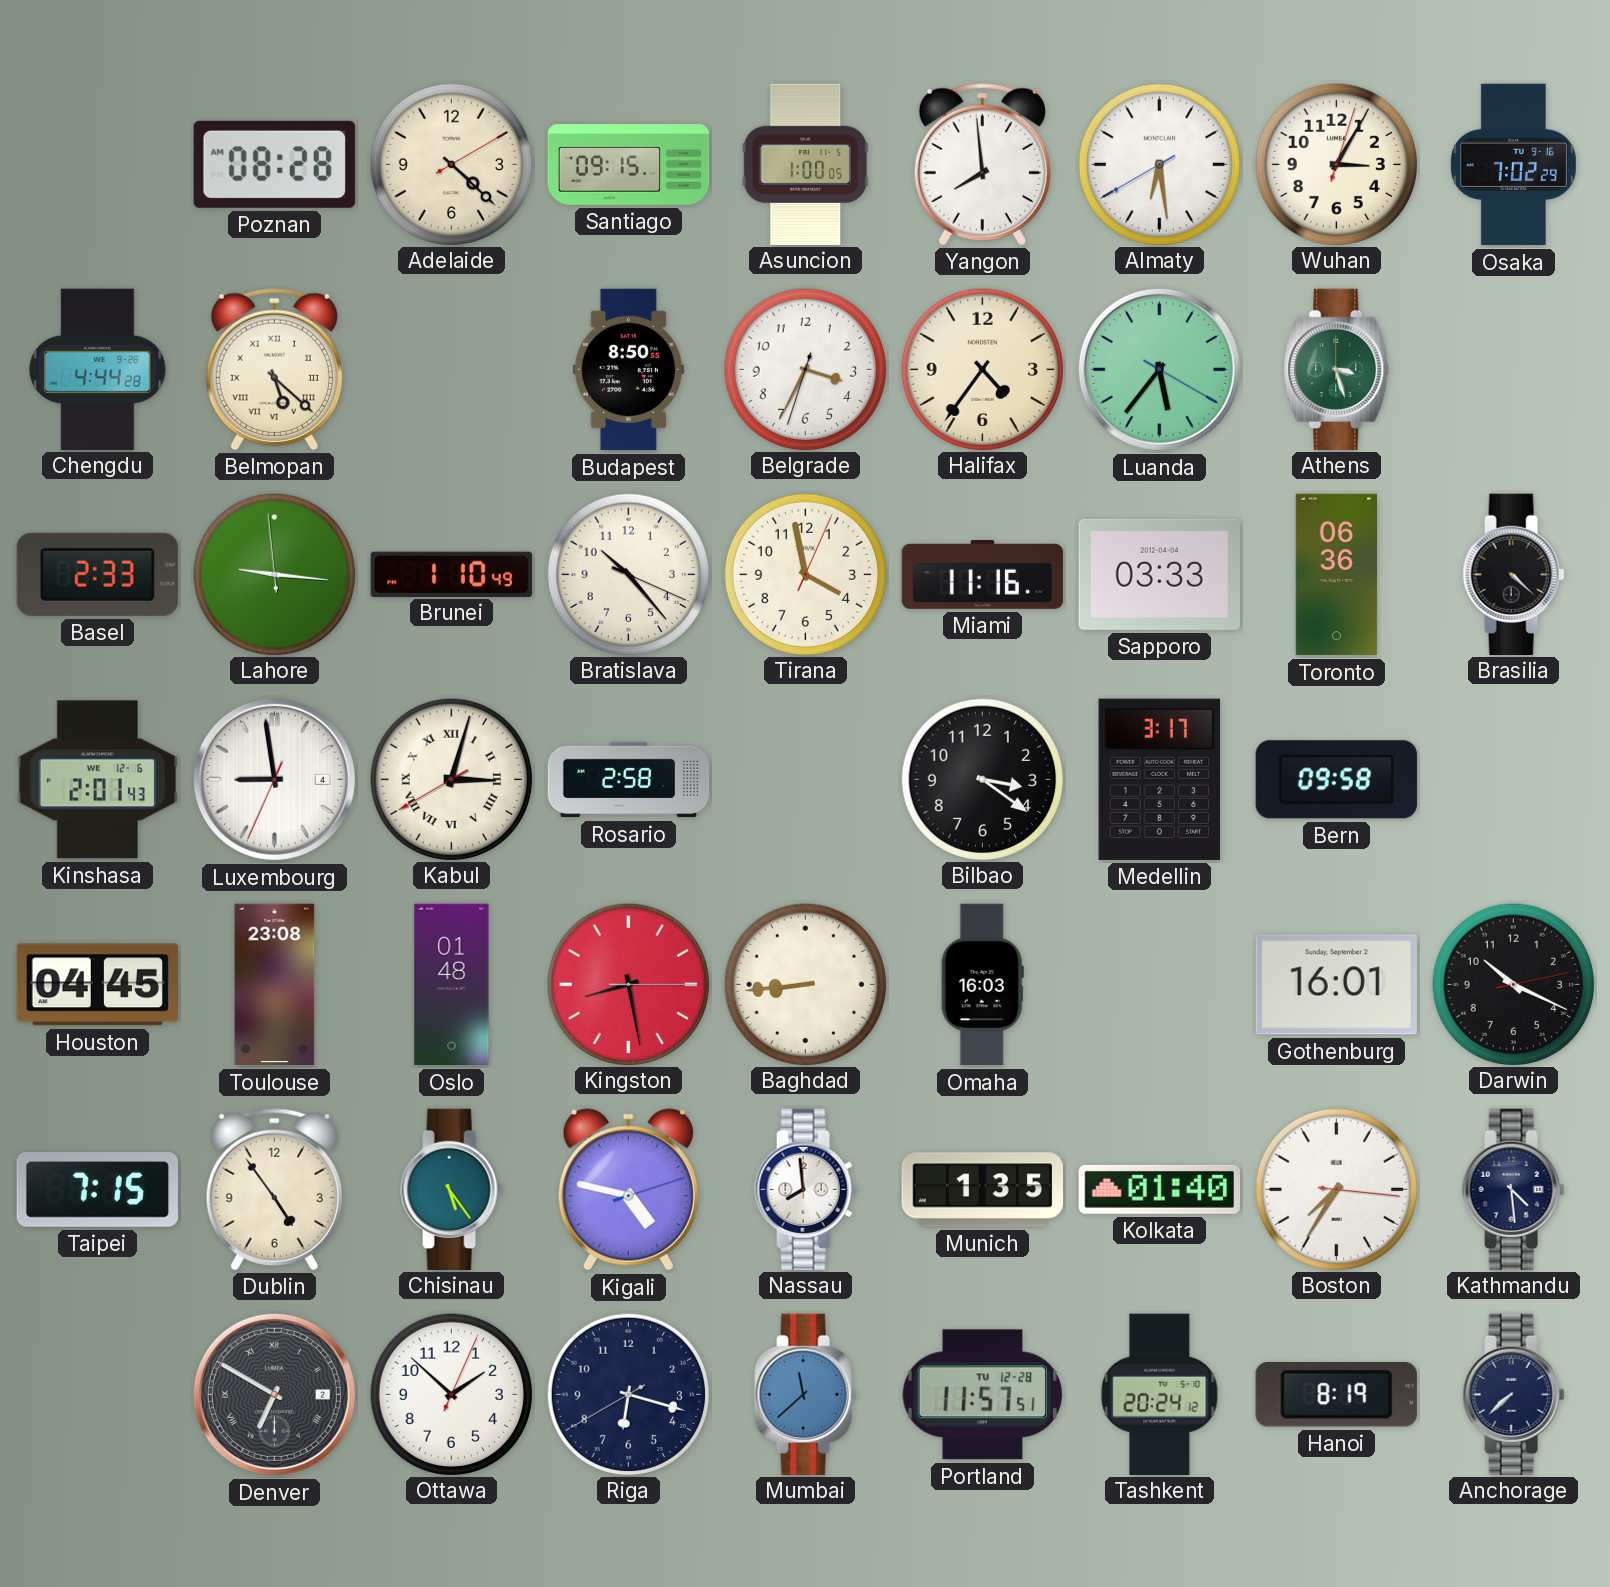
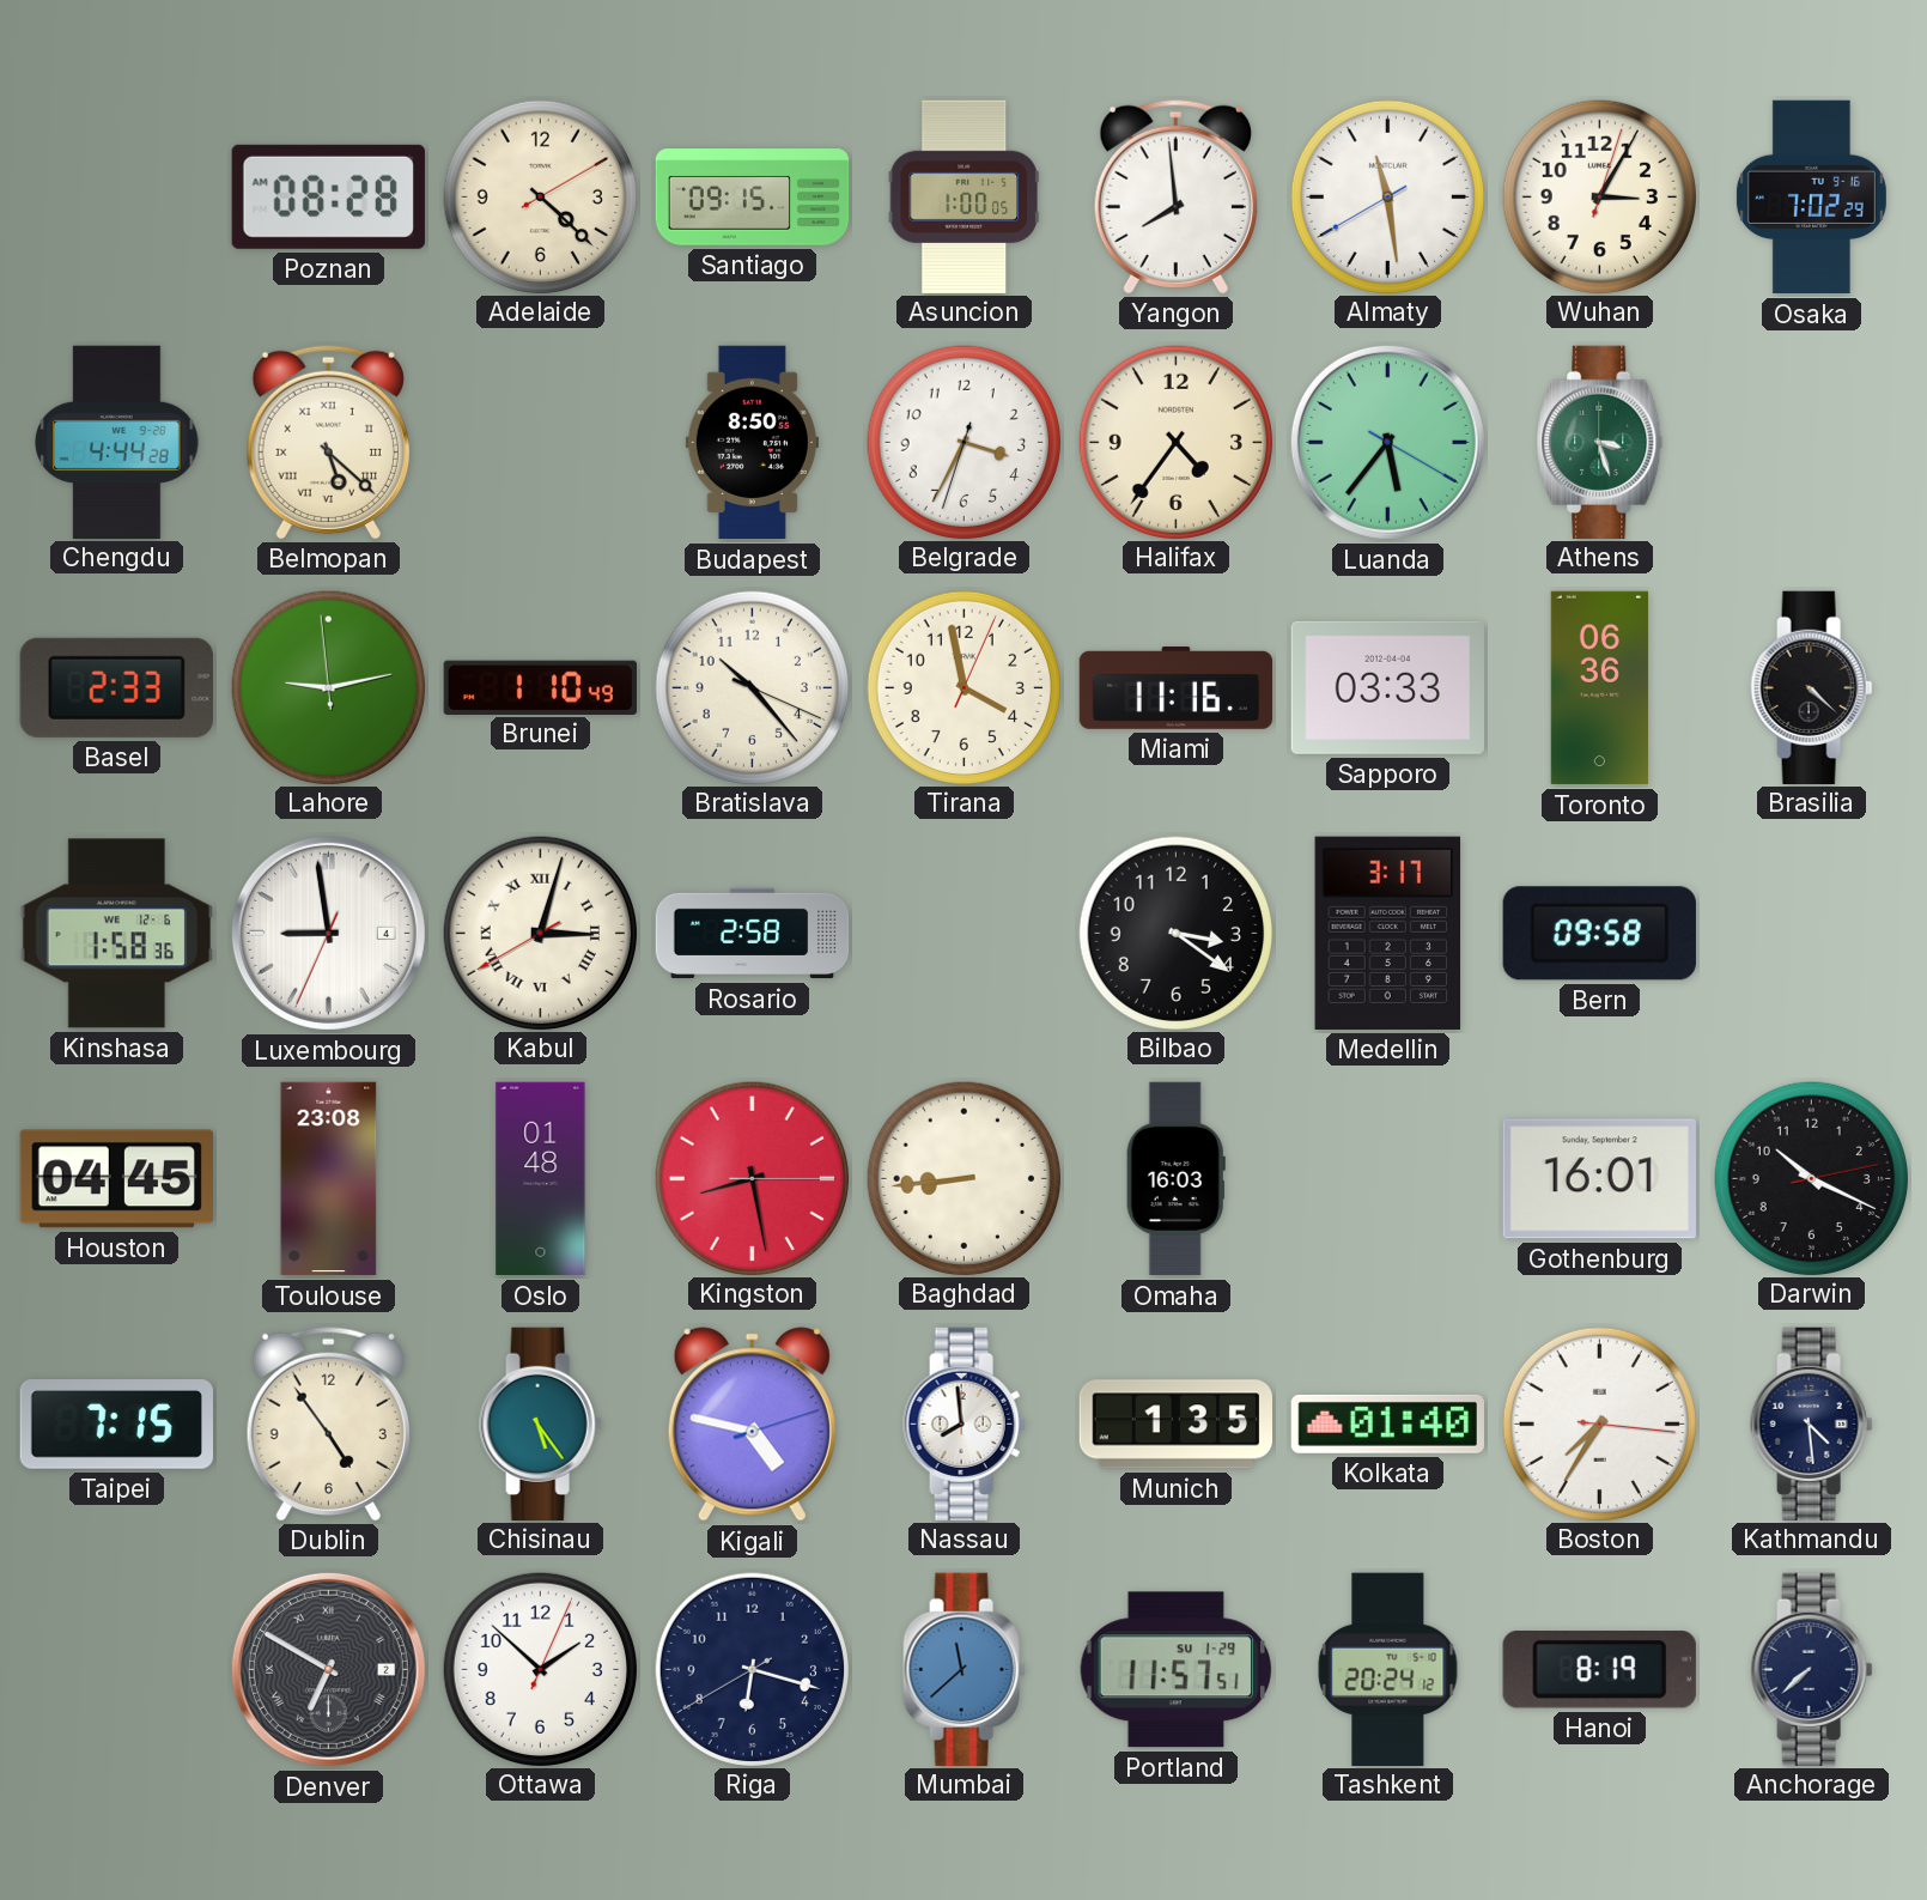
Almaty: 6:28 -> 11:28 (1387, 196)
Lahore: 9:15 -> 9:12 (328, 687)
Kinshasa: 2:01 -> 1:58 (116, 934)
Portland date: TU 12-28 -> SU 1-29 (1177, 1670)
